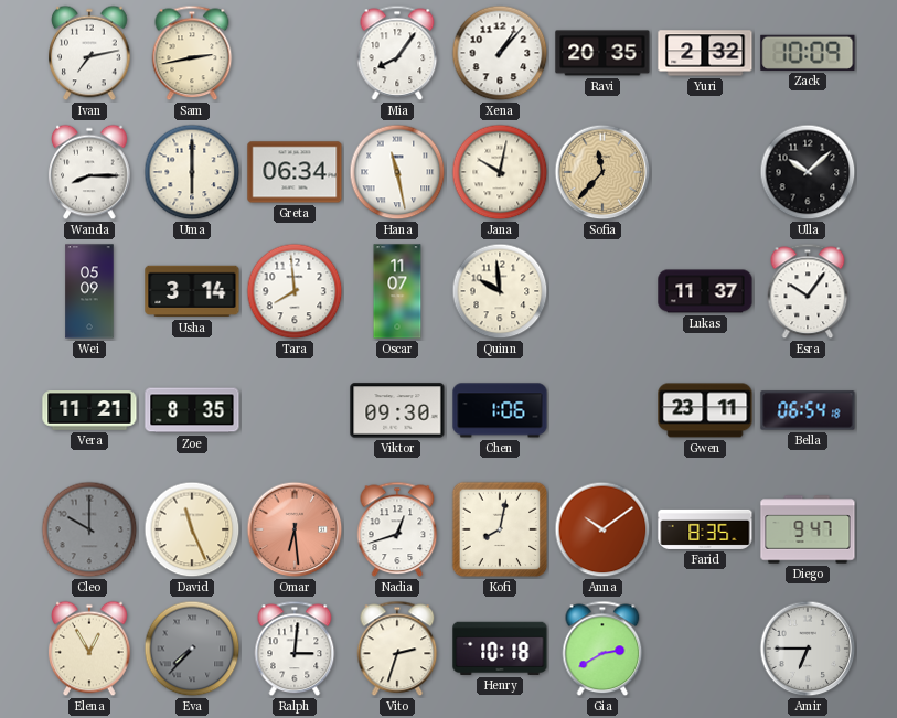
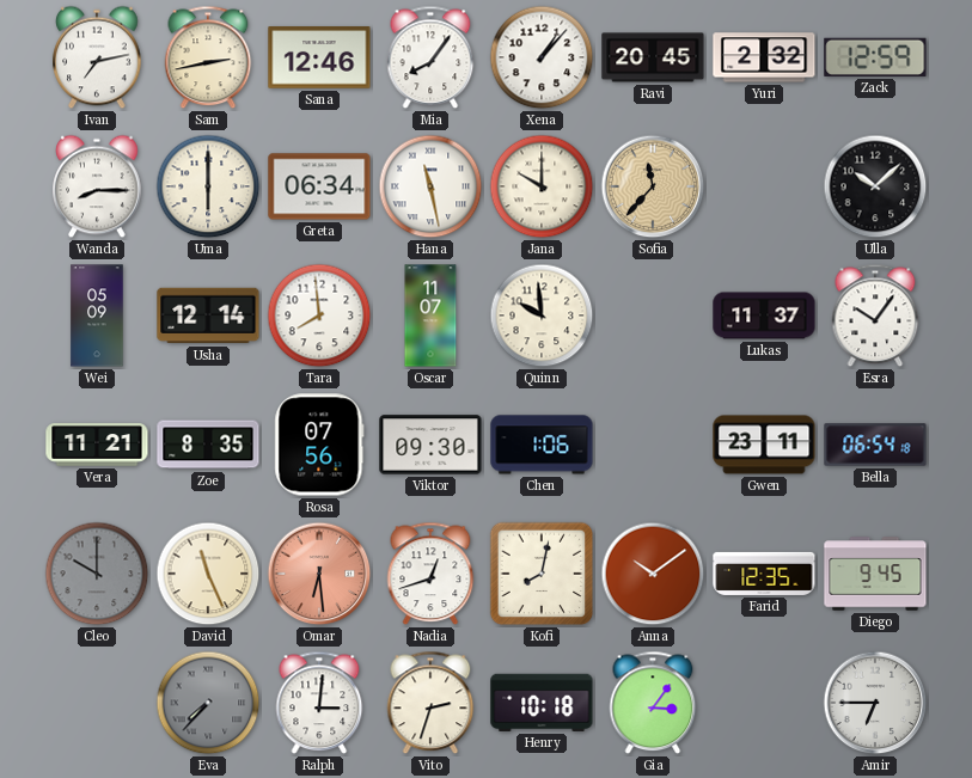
Sana: none -> 12:46 (319, 57)
Ravi: 20:35 -> 20:45 (653, 57)
Zack: 10:09 -> 12:59 (875, 57)
Jana: 10:02 -> 10:00 (542, 186)
Usha: 3:14 -> 12:14 (208, 316)
Rosa: none -> 07:56 (319, 445)
Farid: 8:35 -> 12:35 (764, 574)
Diego: 9:47 -> 9:45 (875, 574)
Elena: 12:55 -> none (89, 649)
Gia: 2:40 -> 3:06 (653, 703)
